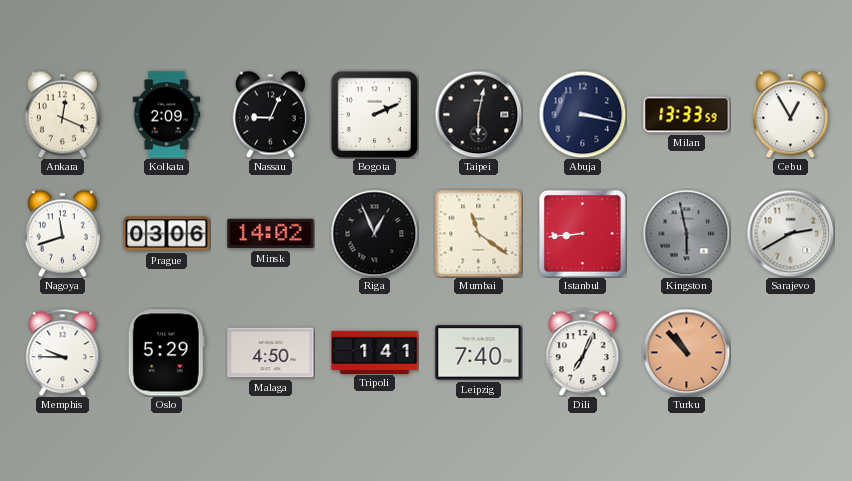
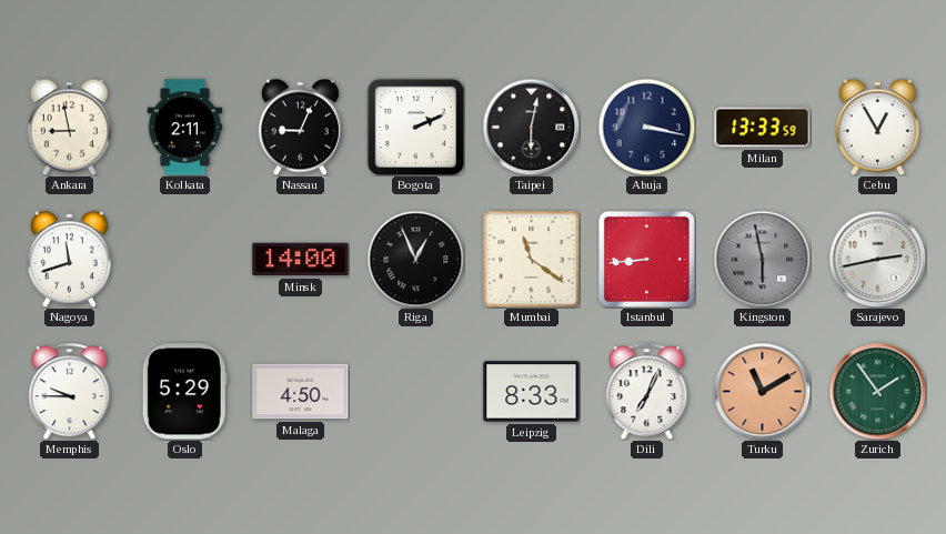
Ankara: 12:19 -> 8:58 (69, 127)
Kolkata: 2:09 -> 2:11 (185, 128)
Prague: 03:06 -> none (167, 234)
Minsk: 14:02 -> 14:00 (301, 260)
Sarajevo: 2:40 -> 2:43 (877, 259)
Tripoli: 1:41 -> none (375, 352)
Leipzig: 7:40 -> 8:33 (532, 392)
Turku: 10:53 -> 11:10 (762, 391)
Zurich: none -> 1:54 (877, 391)
